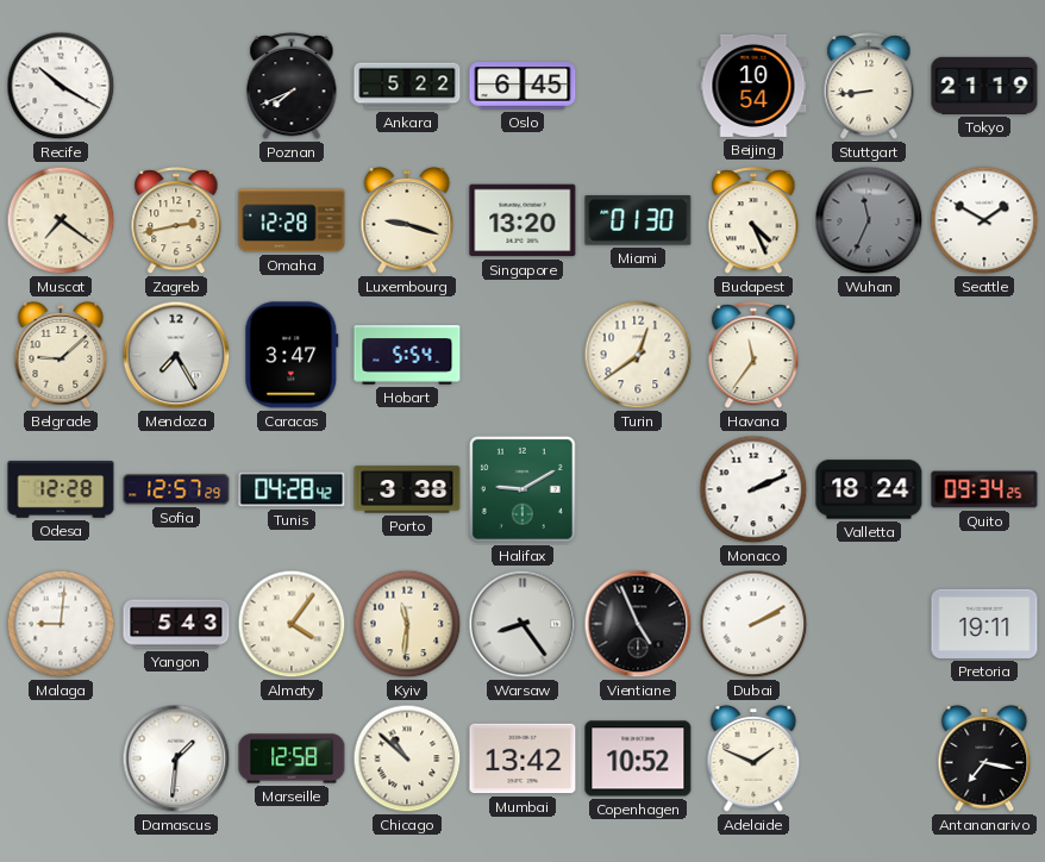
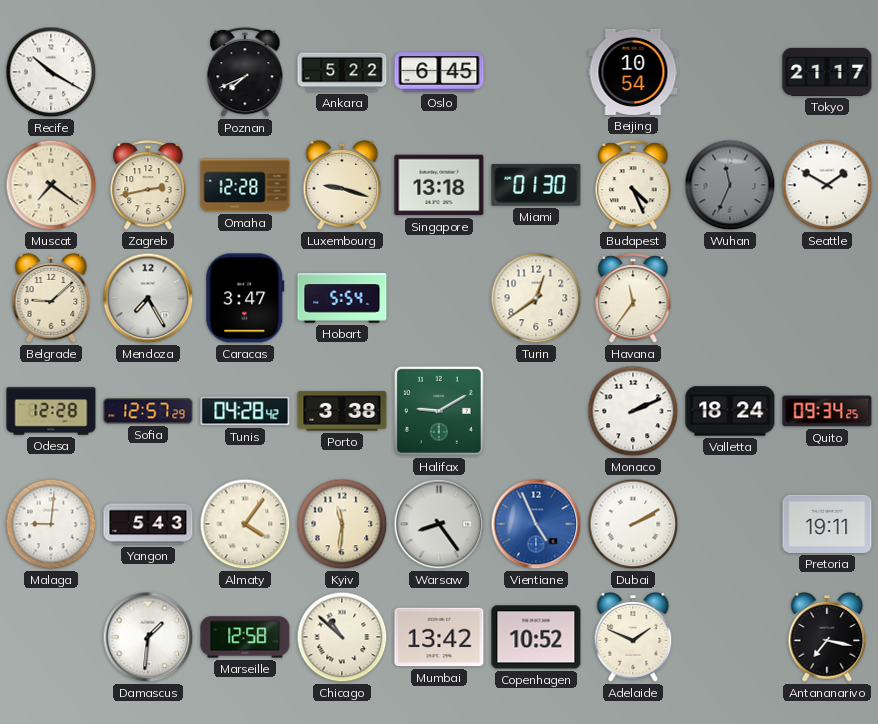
Stuttgart: 8:44 -> none (869, 87)
Tokyo: 21:19 -> 21:17 (827, 72)
Singapore: 13:20 -> 13:18 (439, 185)
Vientiane dial: black -> blue (536, 524)
